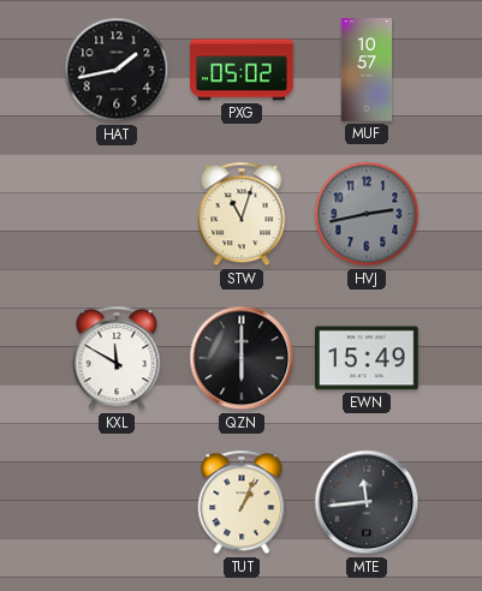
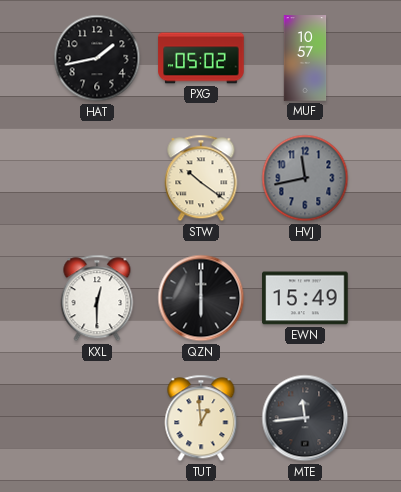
STW: 11:03 -> 10:21 (201, 178)
HVJ: 2:43 -> 11:43 (305, 178)
KXL: 11:50 -> 12:30 (97, 298)
TUT: 1:04 -> 12:59 (201, 418)
